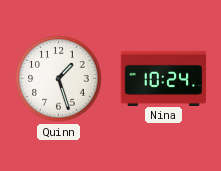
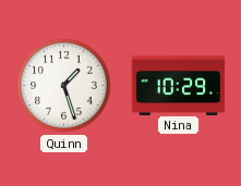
Nina: 10:24 -> 10:29 (179, 85)
